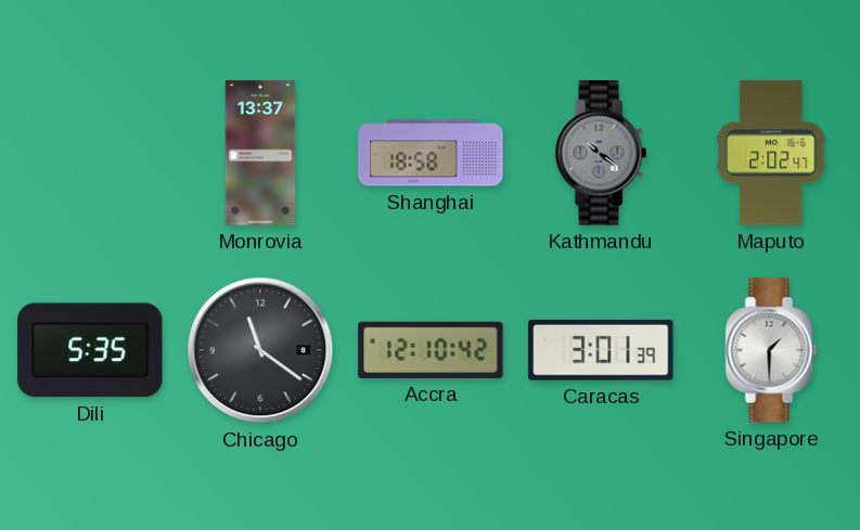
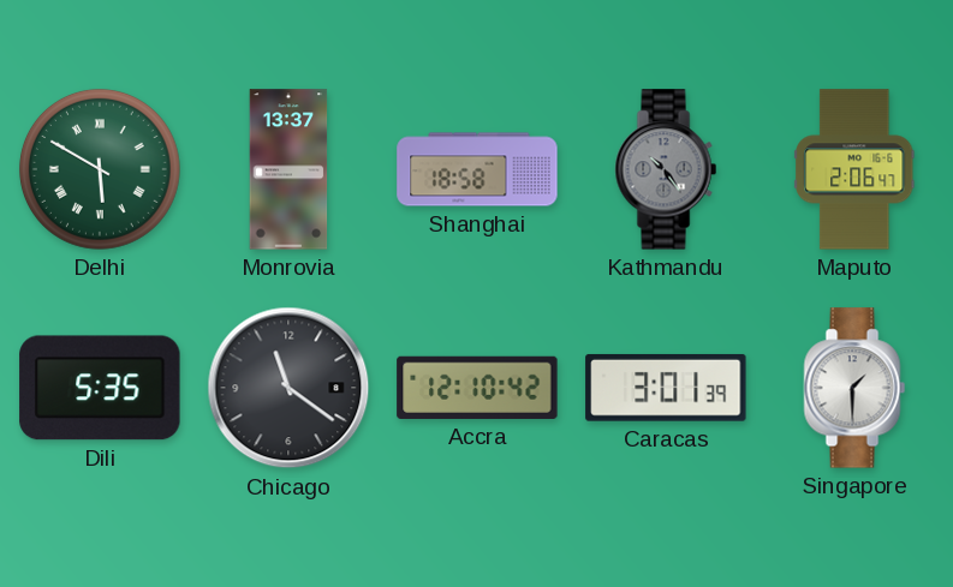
Delhi: none -> 5:50 (100, 169)
Kathmandu: 10:21 -> 10:24 (666, 169)
Maputo: 2:02 -> 2:06 (854, 169)
